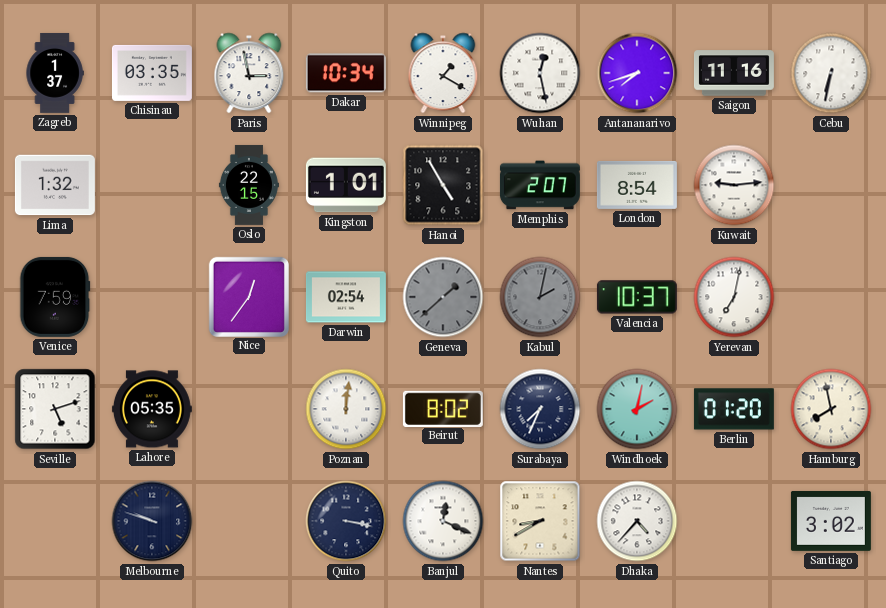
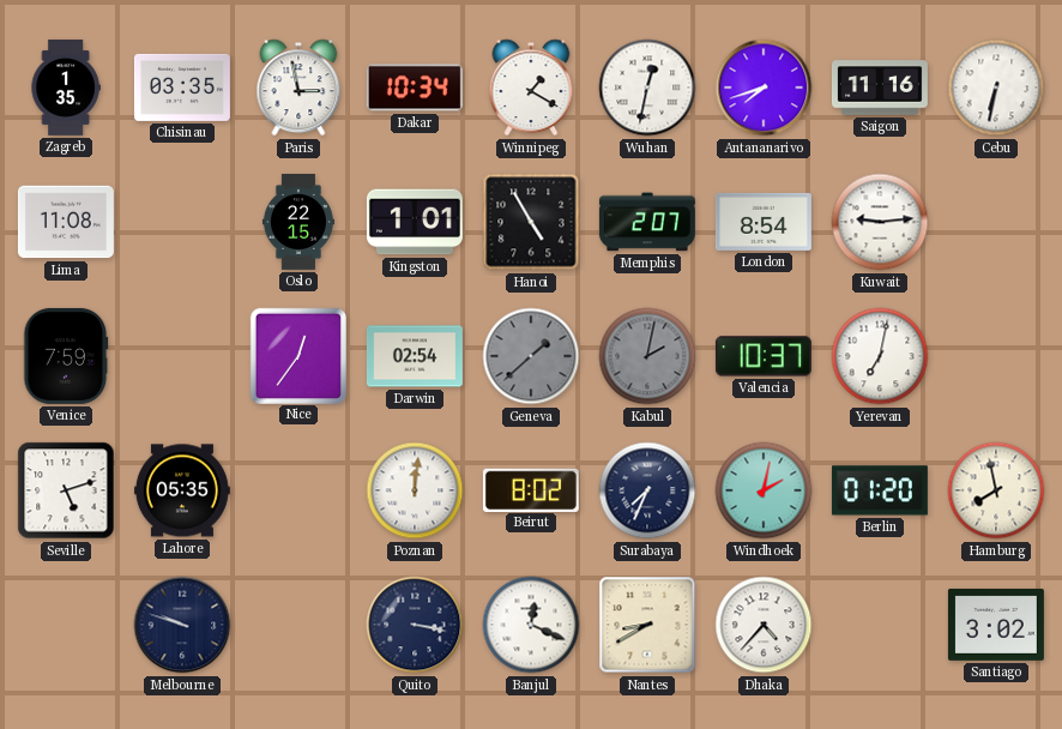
Zagreb: 1:37 -> 1:35 (66, 88)
Wuhan: 12:28 -> 12:32 (647, 88)
Lima: 1:32 -> 11:08 (66, 222)
